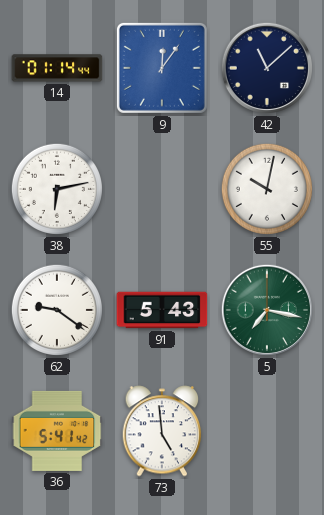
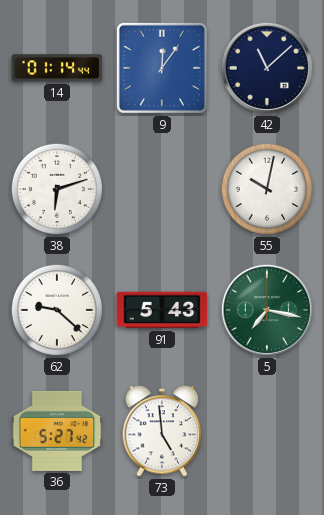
38: 6:13 -> 6:12 (57, 189)
62: 9:21 -> 9:22 (57, 310)
36: 5:41 -> 5:27 (57, 431)
